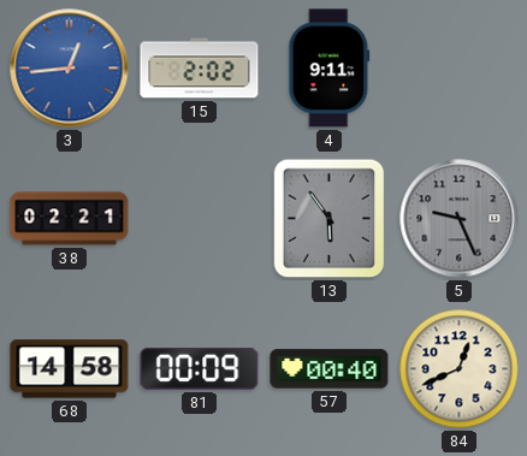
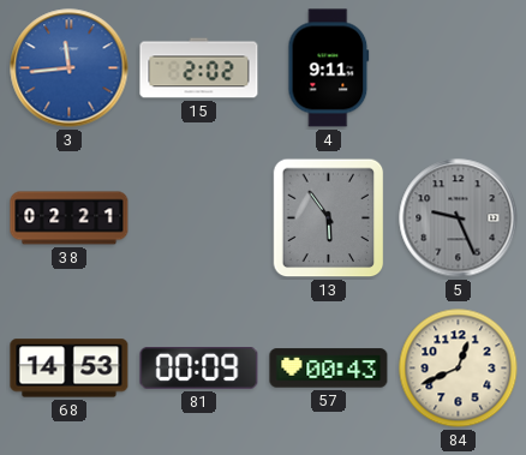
3: 12:44 -> 11:44 (70, 68)
68: 14:58 -> 14:53 (70, 369)
57: 00:40 -> 00:43 (329, 369)
